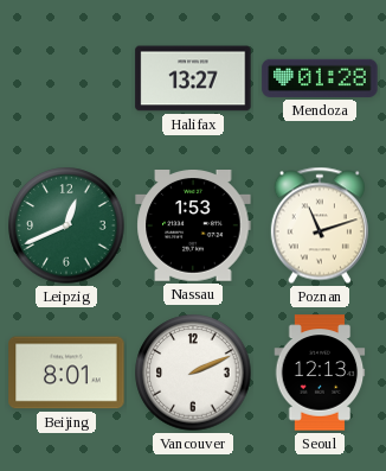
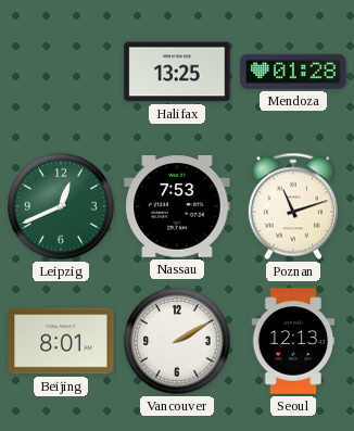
Halifax: 13:27 -> 13:25 (177, 72)
Nassau: 1:53 -> 7:53 (177, 207)
Vancouver: 2:11 -> 2:10 (177, 341)
